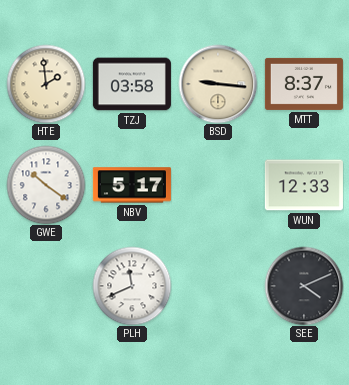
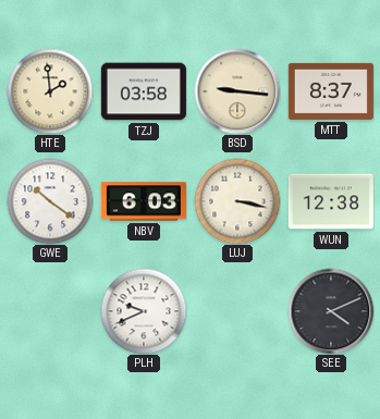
NBV: 5:17 -> 6:03 (144, 201)
LUJ: none -> 3:17 (237, 201)
WUN: 12:33 -> 12:38 (331, 201)
PLH: 11:41 -> 9:41 (144, 311)
